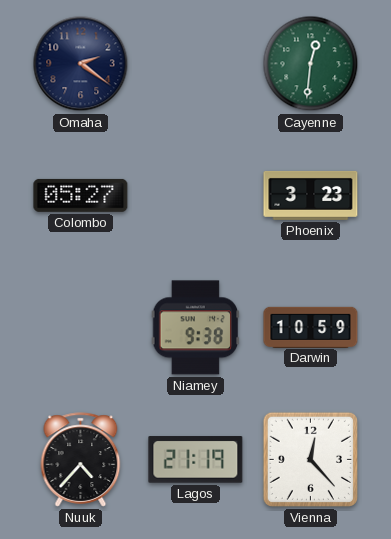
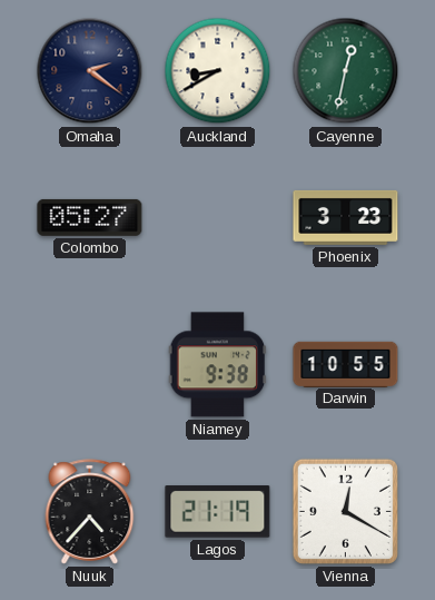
Auckland: none -> 8:40 (218, 71)
Cayenne: 12:31 -> 12:32 (346, 71)
Darwin: 10:59 -> 10:55 (346, 364)
Vienna: 12:23 -> 12:20 (345, 511)
